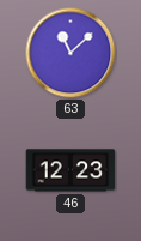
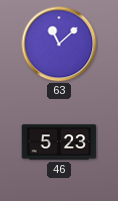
46: 12:23 -> 5:23 (59, 142)
